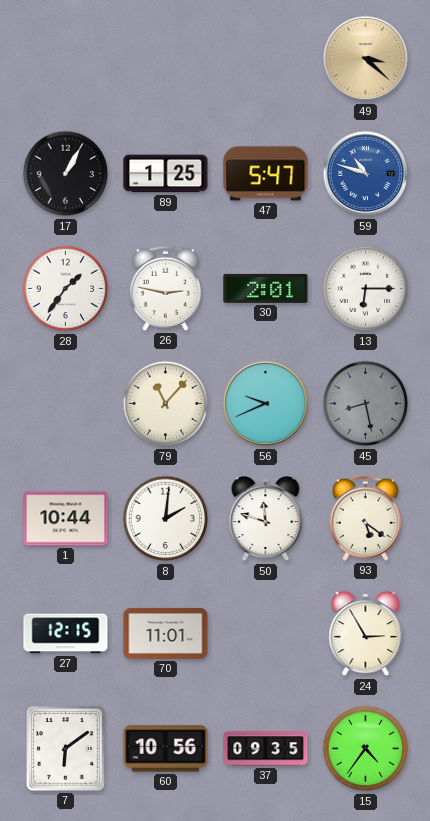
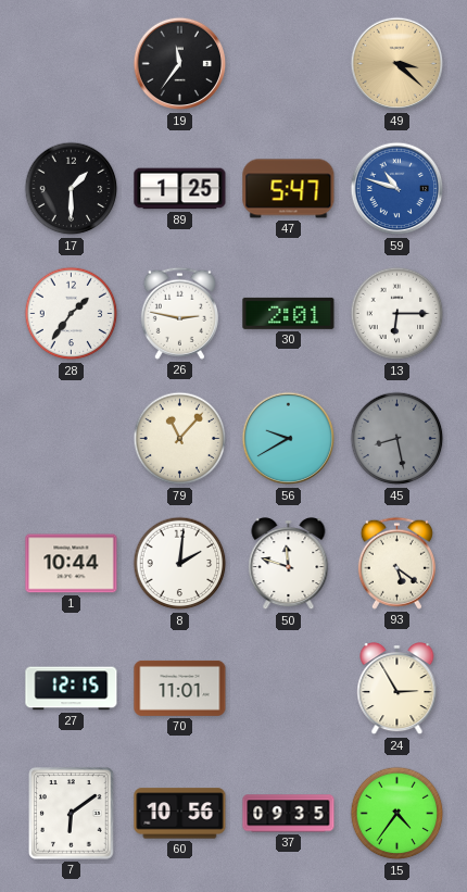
19: none -> 11:36 (180, 64)
17: 1:05 -> 1:30 (72, 189)
56: 9:41 -> 9:40 (289, 439)
